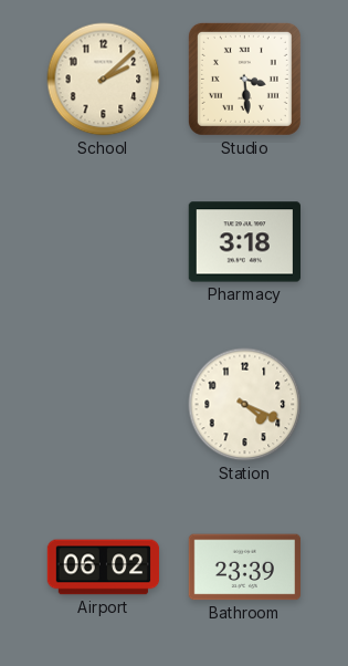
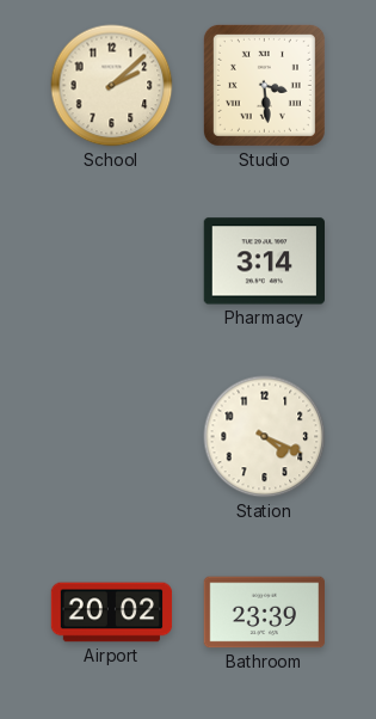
Pharmacy: 3:18 -> 3:14 (264, 262)
Airport: 06:02 -> 20:02 (112, 613)
